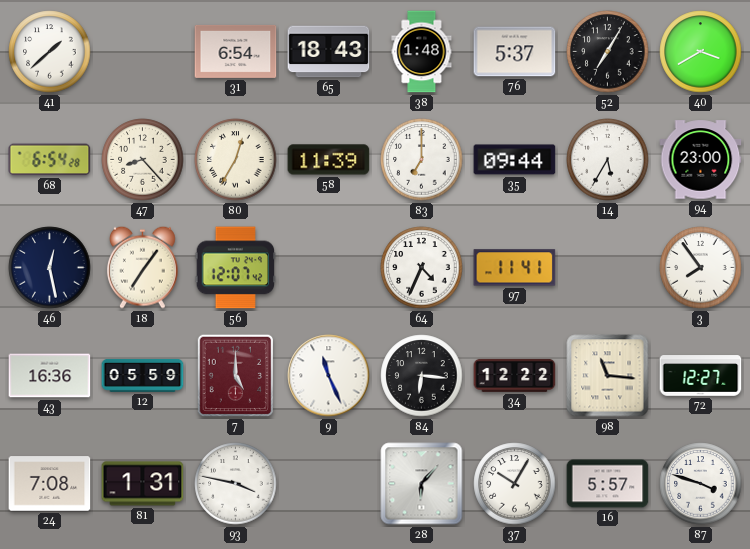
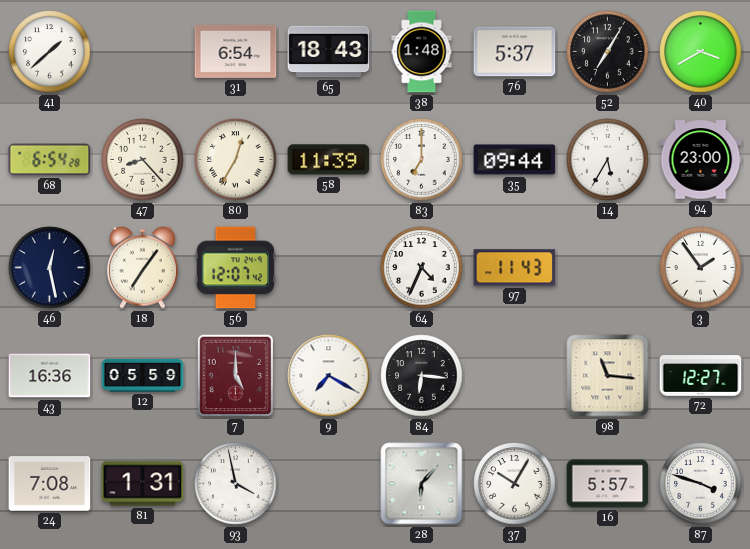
97: 11:41 -> 11:43 (515, 268)
3: 7:54 -> 1:54 (701, 268)
9: 11:26 -> 7:20 (329, 376)
34: 12:22 -> none (515, 375)
93: 3:47 -> 3:58 (236, 484)
